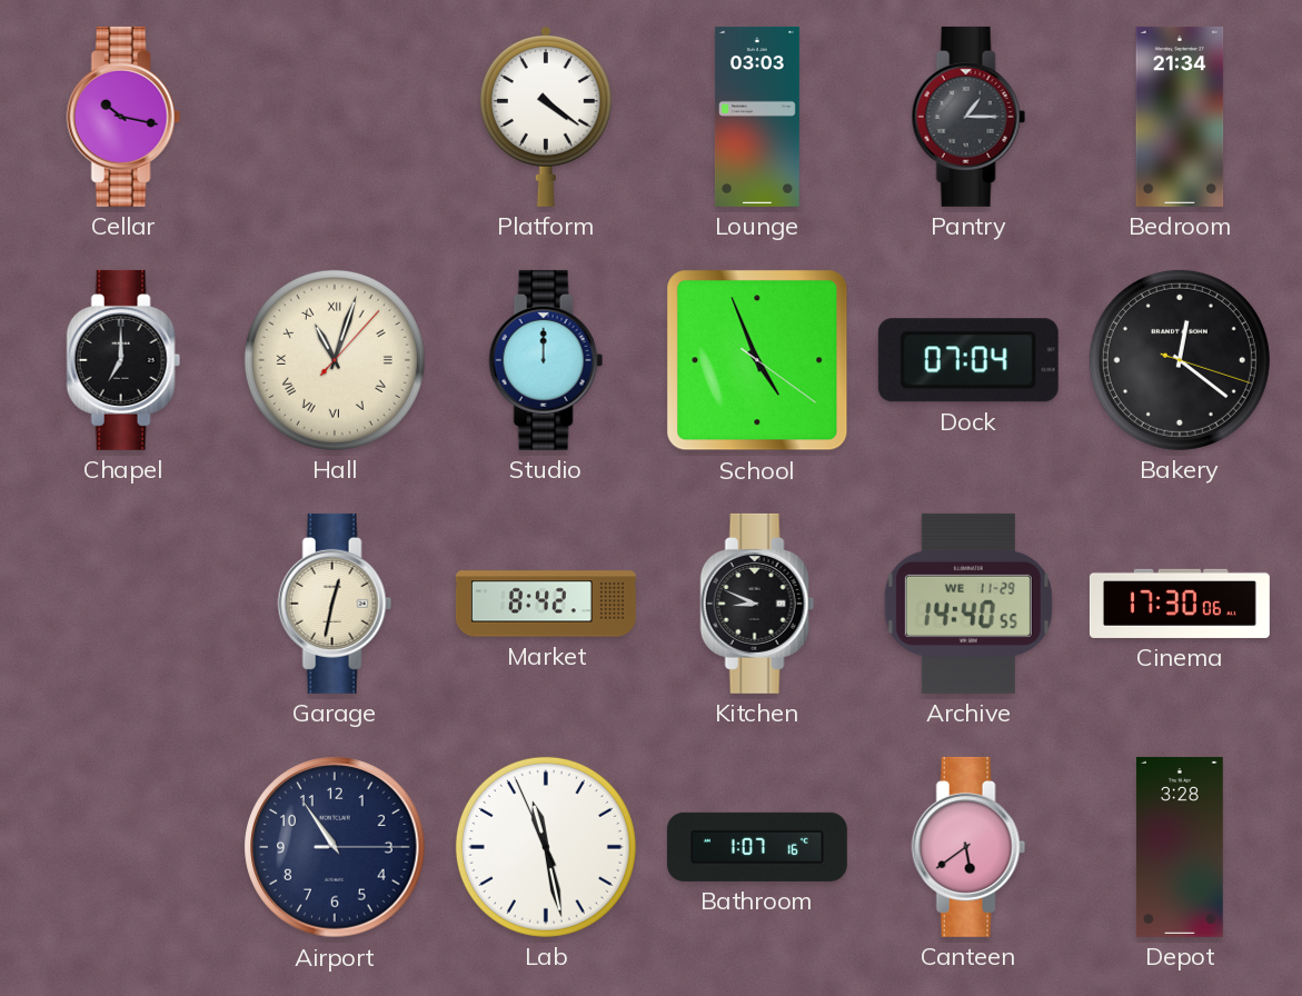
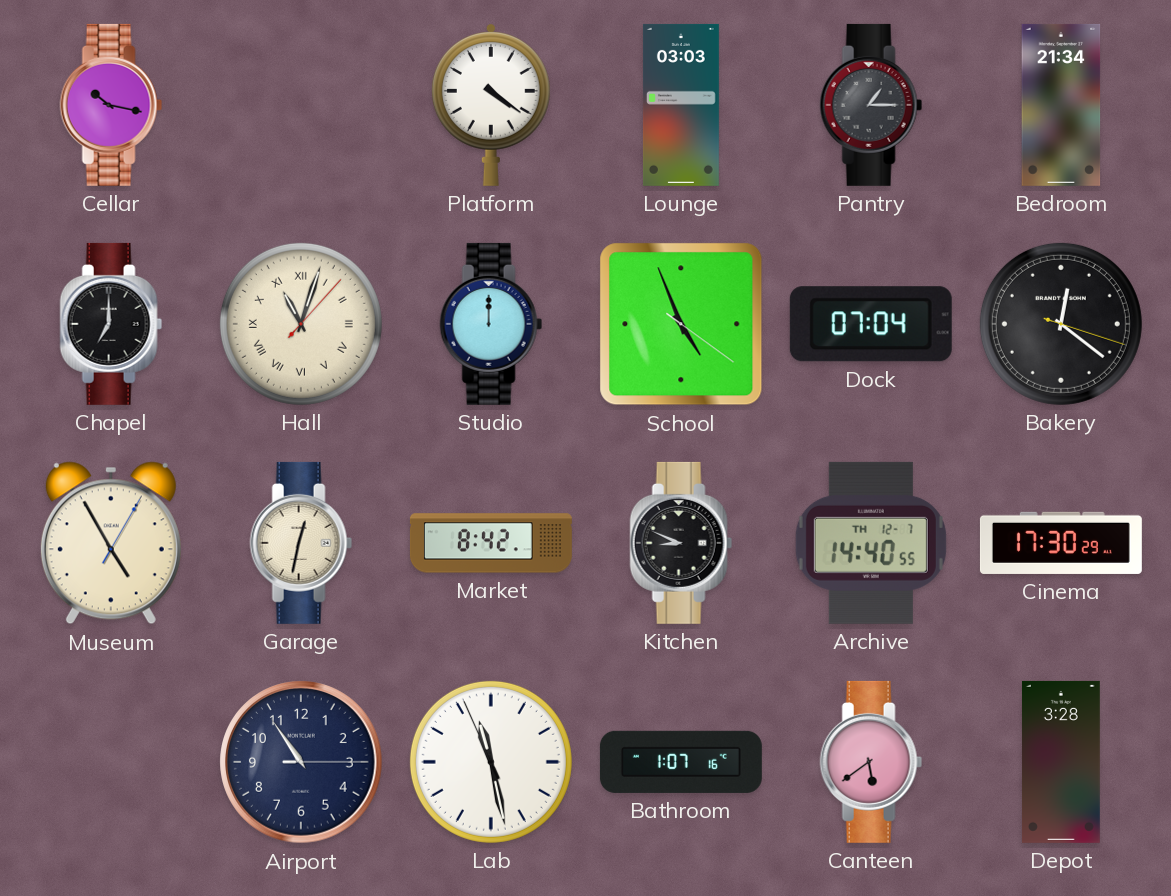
Museum: none -> 4:55 (111, 543)
Archive date: WE 11-29 -> TH 12-7 (871, 543)
Cinema: 17:30:06 -> 17:30:29 (1061, 543)
